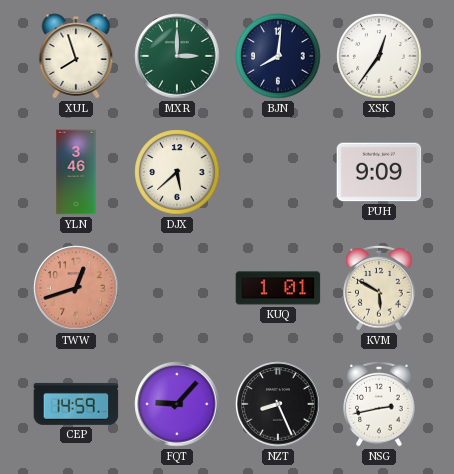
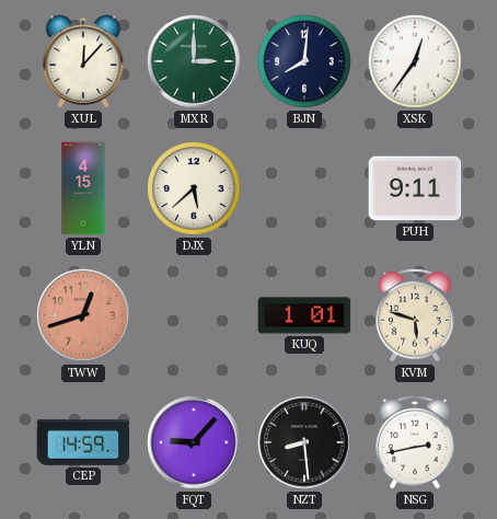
XUL: 7:57 -> 12:07 (83, 61)
YLN: 3:46 -> 4:15 (83, 188)
PUH: 9:09 -> 9:11 (415, 188)
KVM: 5:50 -> 5:48 (415, 315)
NZT: 8:26 -> 8:29 (304, 442)
